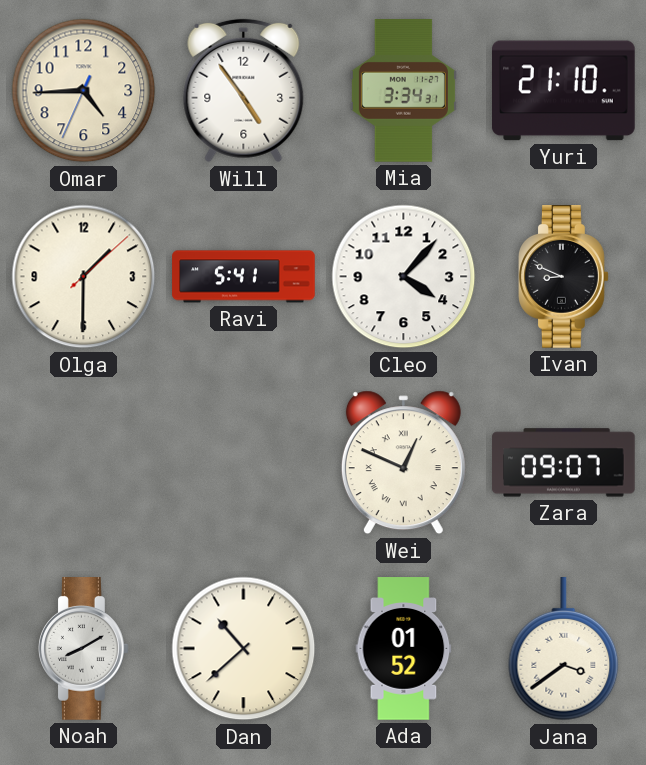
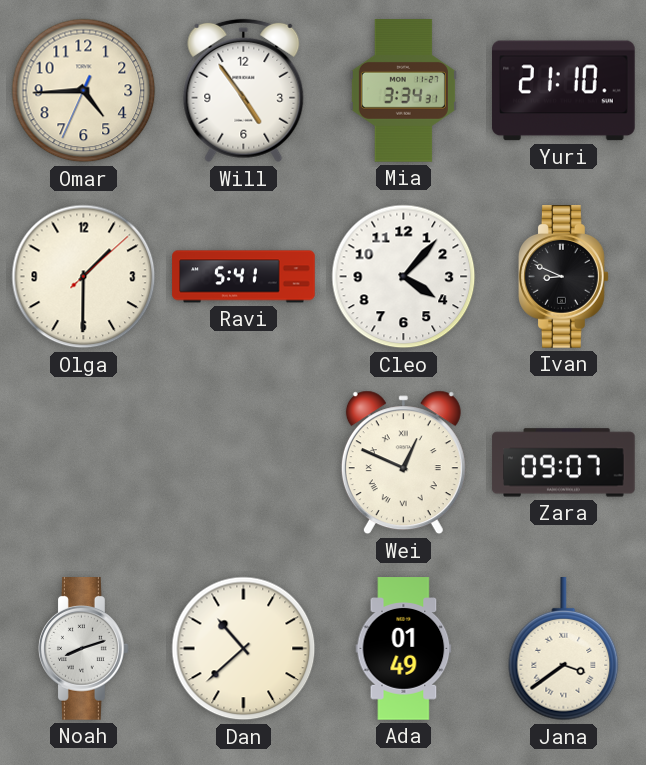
Noah: 8:10 -> 8:12 (84, 649)
Ada: 01:52 -> 01:49 (404, 649)
